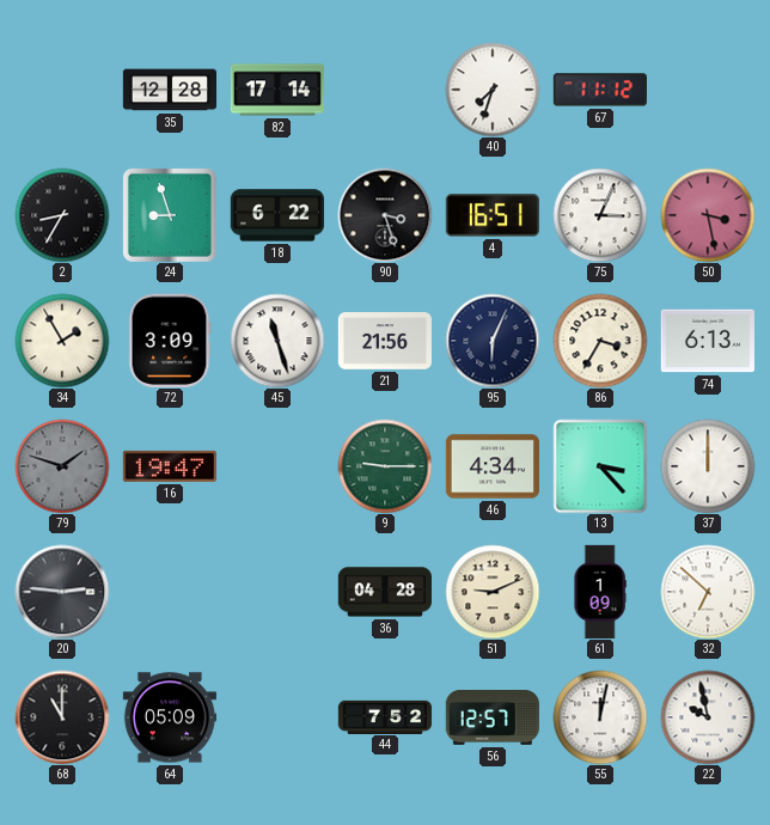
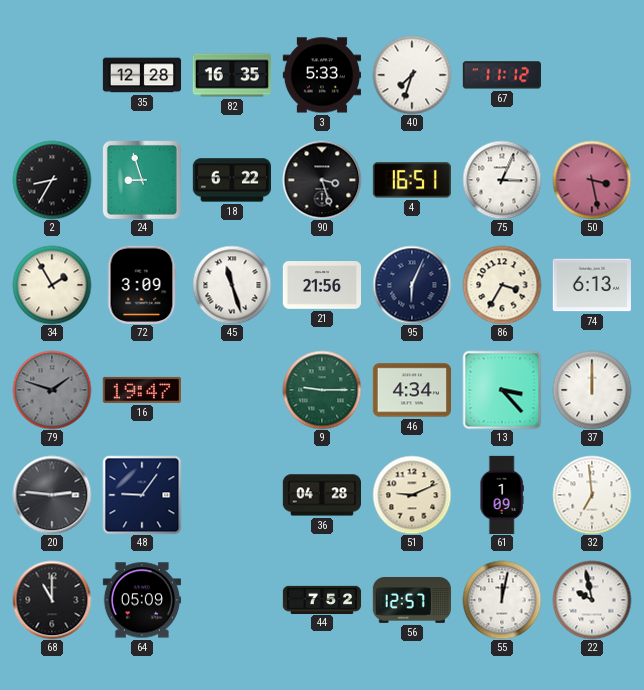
82: 17:14 -> 16:35 (231, 75)
3: none -> 5:33 (321, 75)
48: none -> 9:06 (142, 495)
32: 6:52 -> 6:59 (592, 495)
